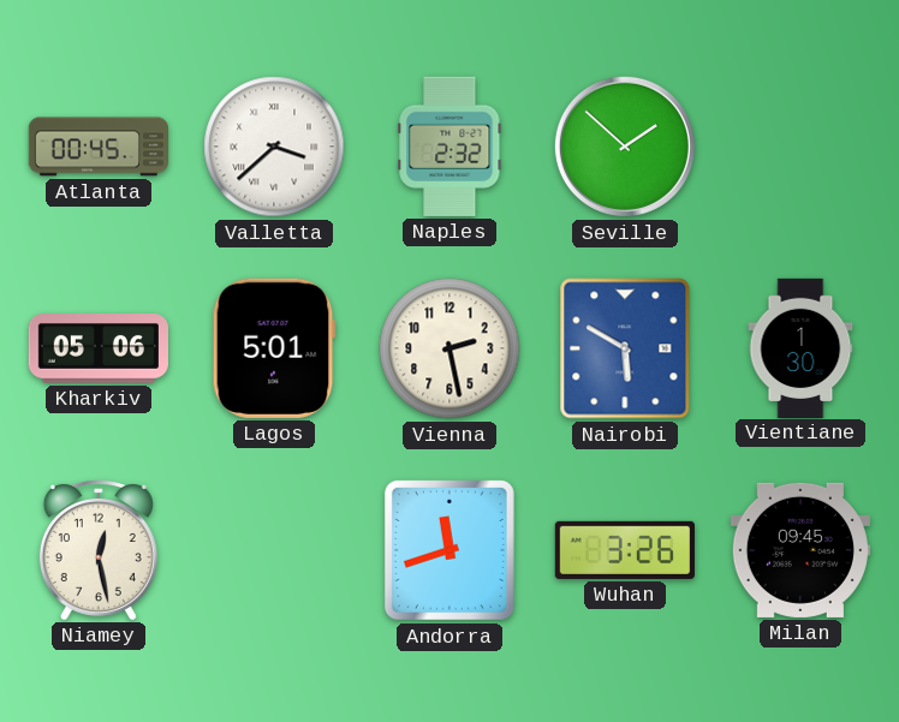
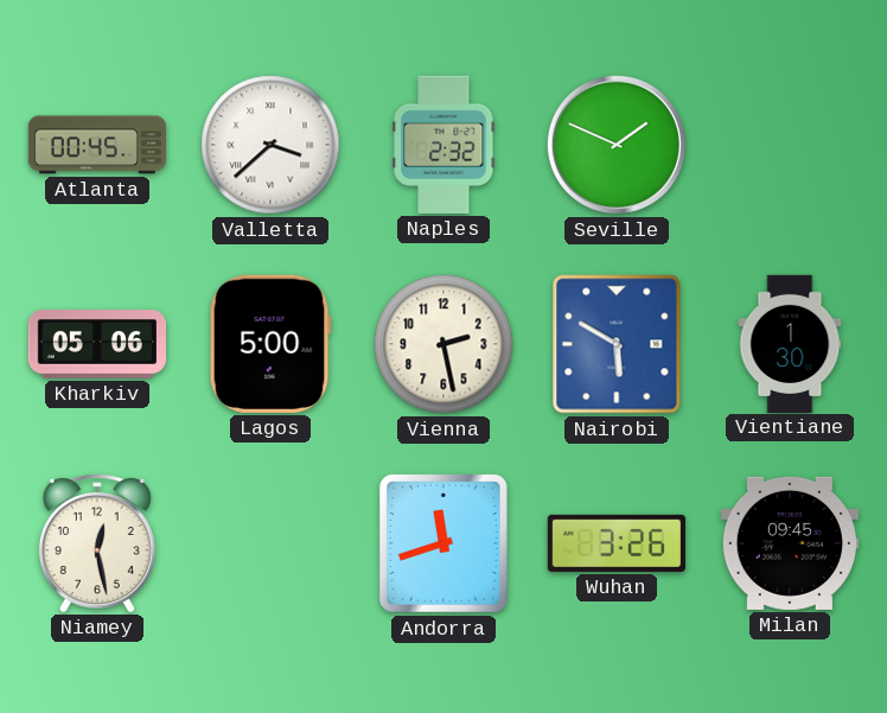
Seville: 1:52 -> 1:49 (617, 145)
Lagos: 5:01 -> 5:00 (270, 344)
